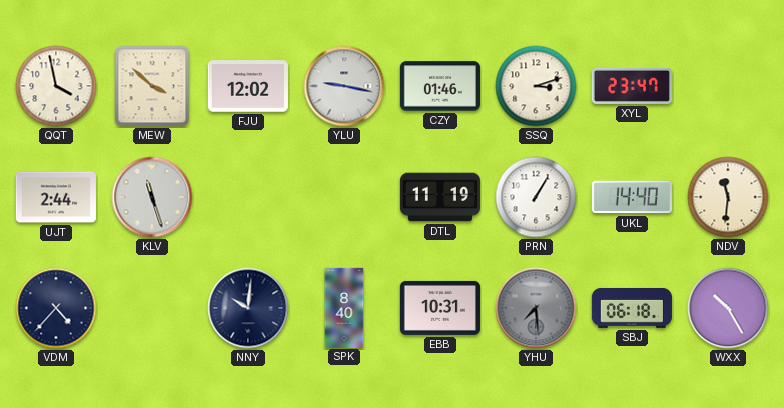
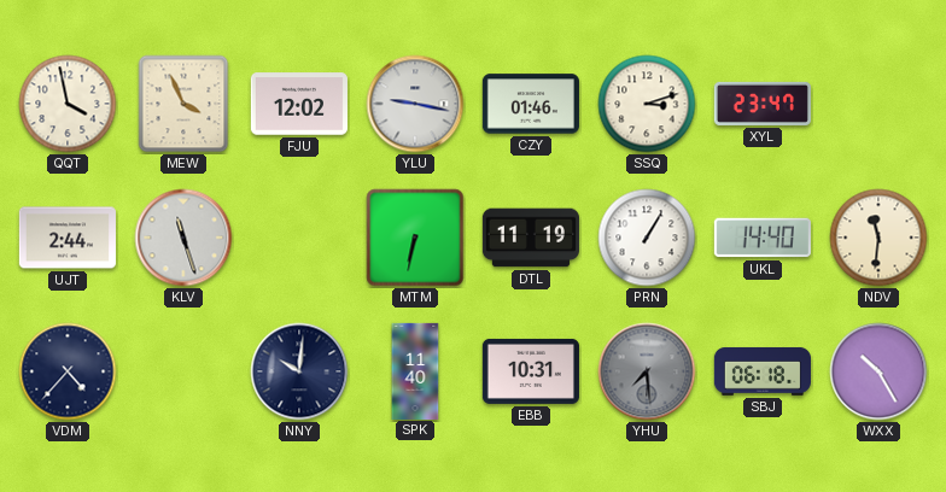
MEW: 3:52 -> 3:56 (183, 104)
MTM: none -> 6:32 (415, 238)
SPK: 8:40 -> 11:40 (415, 370)
